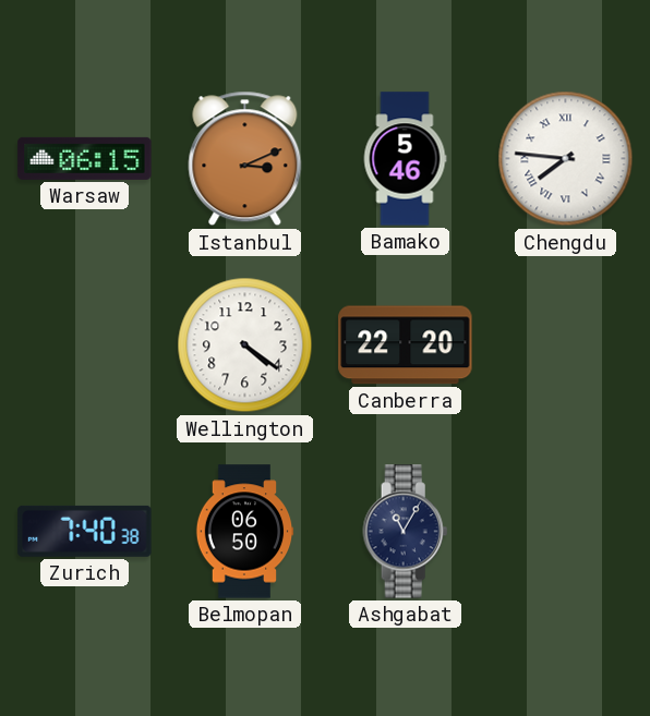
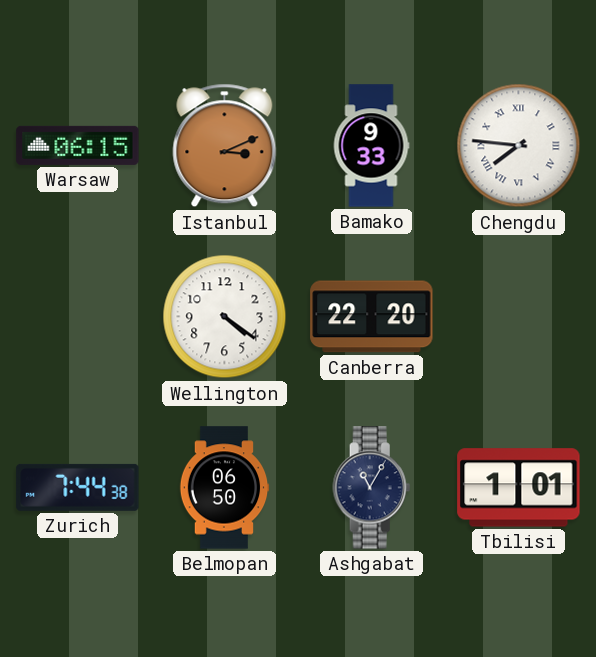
Bamako: 5:46 -> 9:33 (371, 146)
Zurich: 7:40 -> 7:44 (78, 487)
Tbilisi: none -> 1:01 (519, 488)
